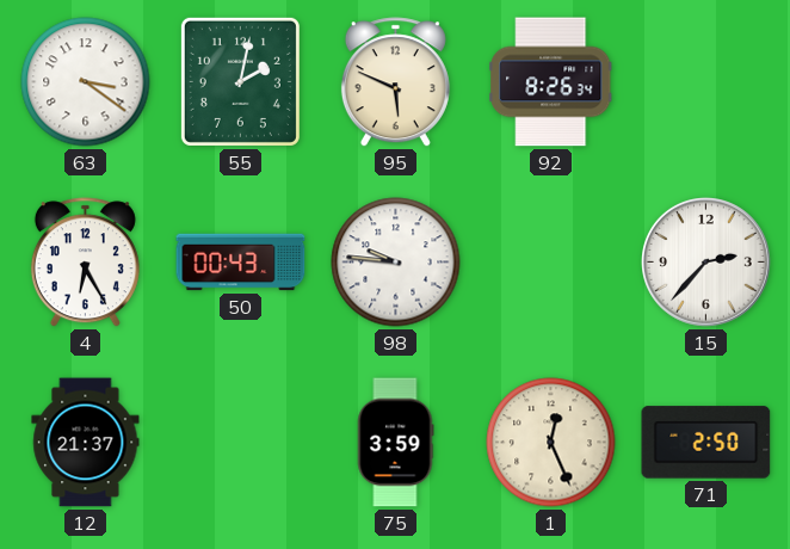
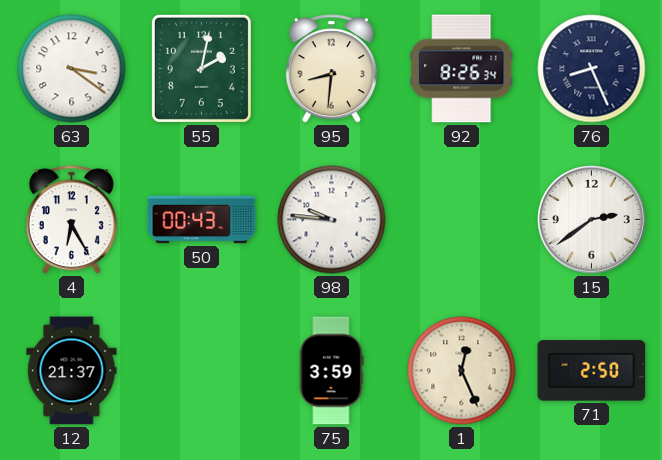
95: 5:49 -> 8:31 (331, 69)
76: none -> 8:26 (592, 69)
15: 2:37 -> 2:39 (592, 220)
